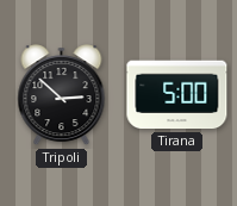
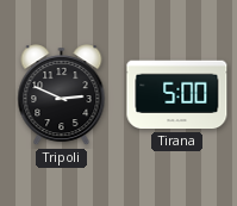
Tripoli: 2:52 -> 2:49 (62, 95)
